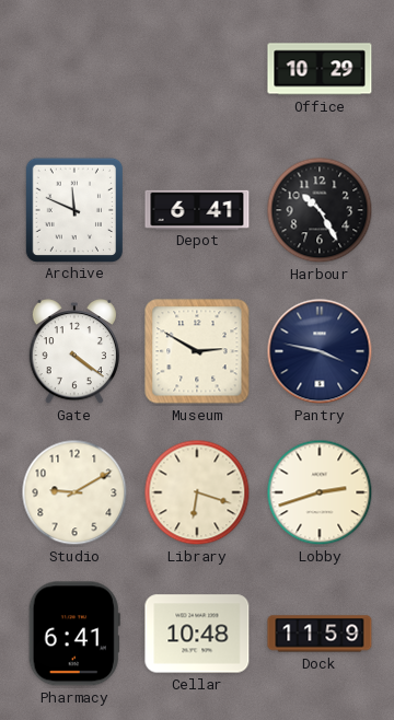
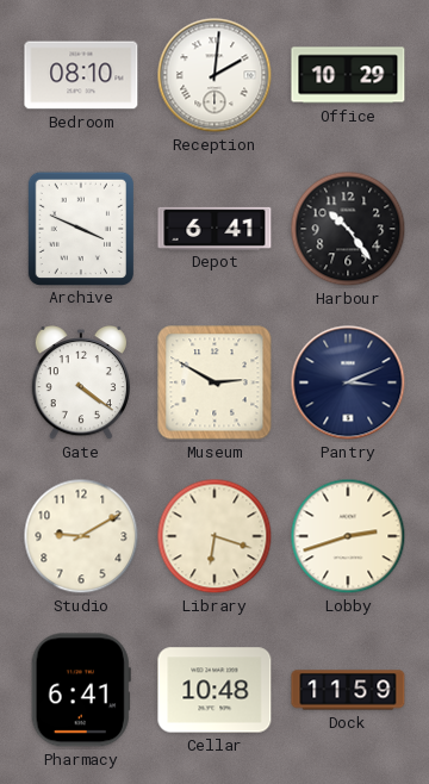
Bedroom: none -> 08:10 (81, 75)
Reception: none -> 2:01 (214, 75)
Archive: 11:49 -> 3:49 (80, 228)
Harbour: 10:25 -> 10:24 (348, 229)
Pantry: 3:47 -> 3:11 (348, 382)
